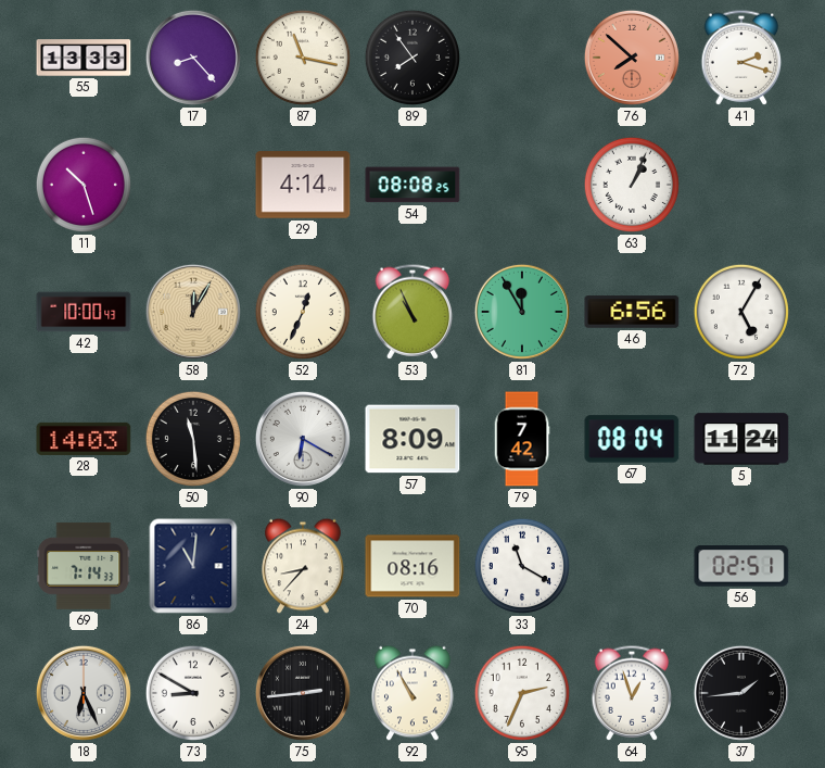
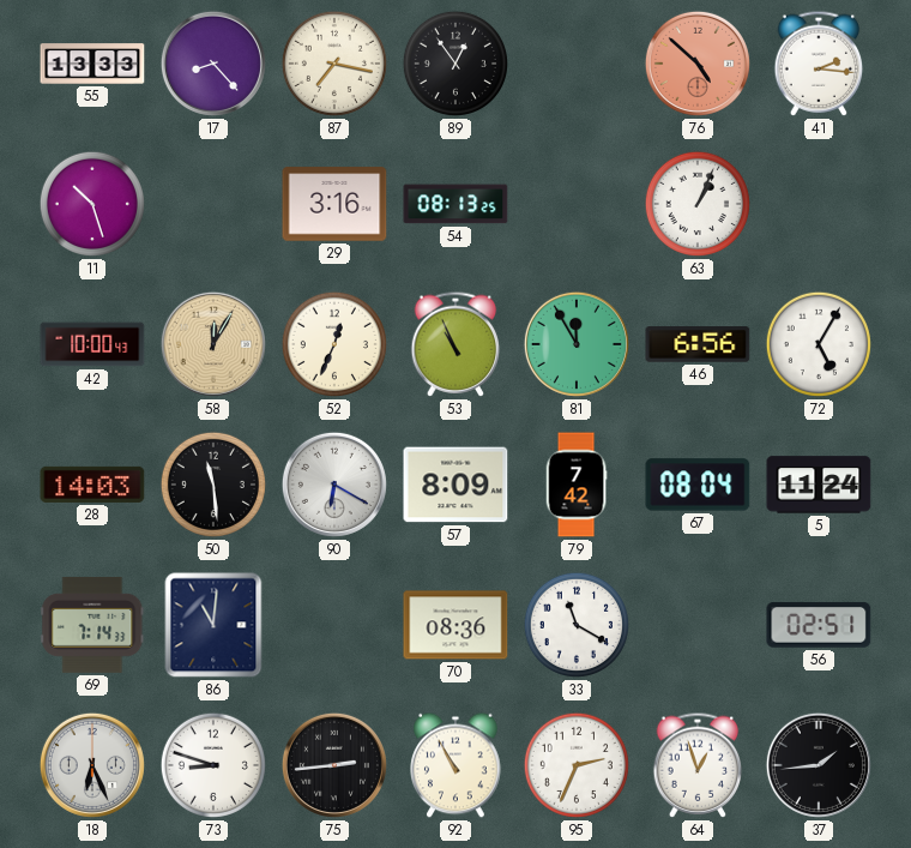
87: 11:17 -> 7:17 (334, 64)
89: 7:54 -> 12:54 (455, 64)
76: 7:52 -> 4:52 (698, 64)
41: 2:18 -> 2:16 (819, 64)
29: 4:14 -> 3:16 (334, 204)
54: 08:08 -> 08:13 (455, 204)
24: 8:37 -> none (303, 566)
70: 08:16 -> 08:36 (455, 625)
73: 8:50 -> 8:48 (213, 765)
